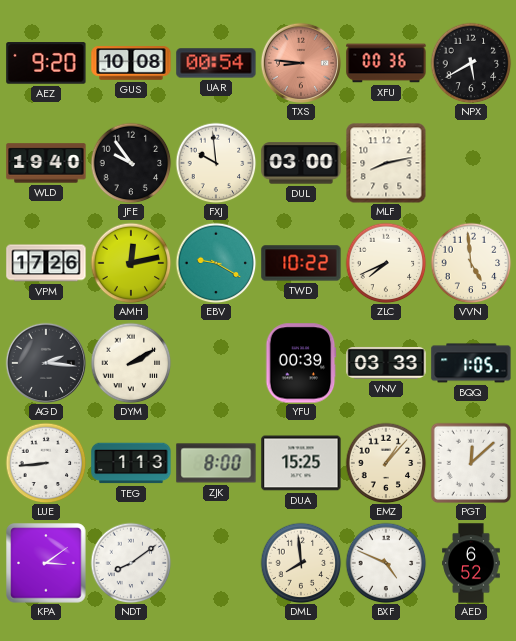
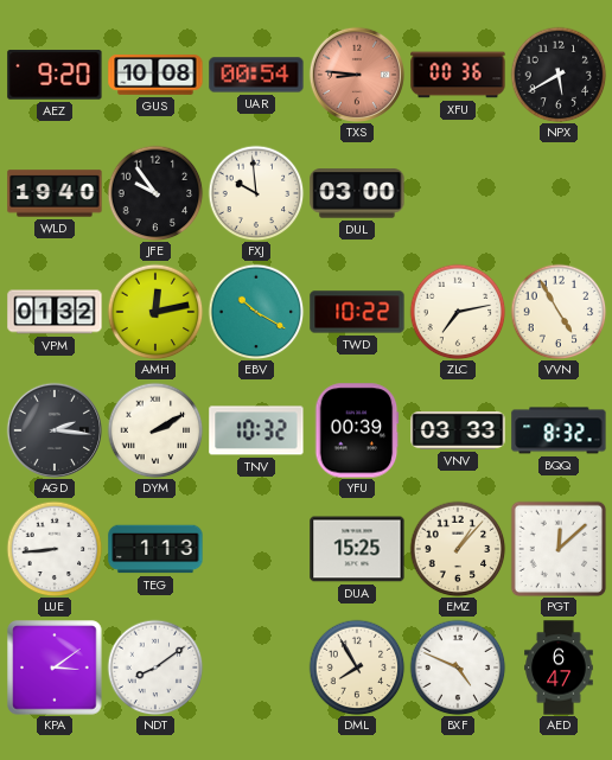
MLF: 8:13 -> none (386, 163)
VPM: 17:26 -> 01:32 (55, 312)
EBV: 9:20 -> 10:20 (256, 312)
ZLC: 7:41 -> 7:13 (458, 312)
VVN: 4:59 -> 4:55 (559, 312)
TNV: none -> 10:32 (256, 430)
BQQ: 1:05 -> 8:32 (559, 430)
ZJK: 8:00 -> none (216, 463)
DML: 7:59 -> 7:55 (357, 668)
AED: 6:52 -> 6:47 (559, 668)
